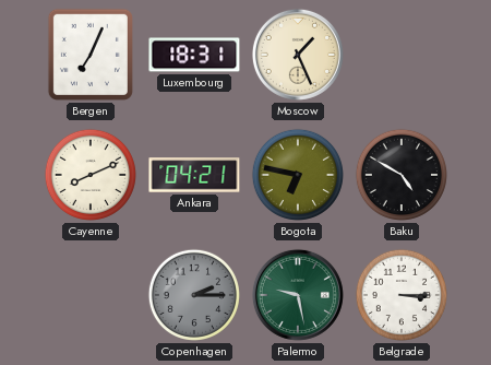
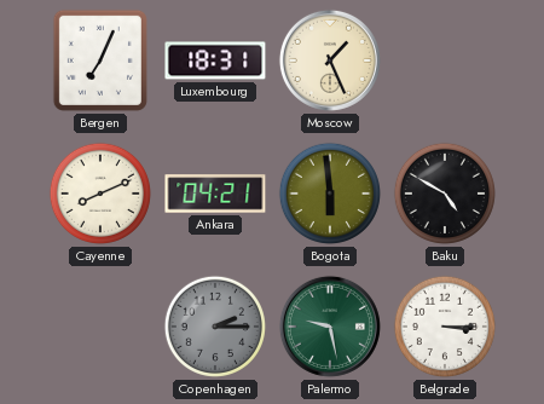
Bogota: 6:47 -> 5:59 (330, 194)
